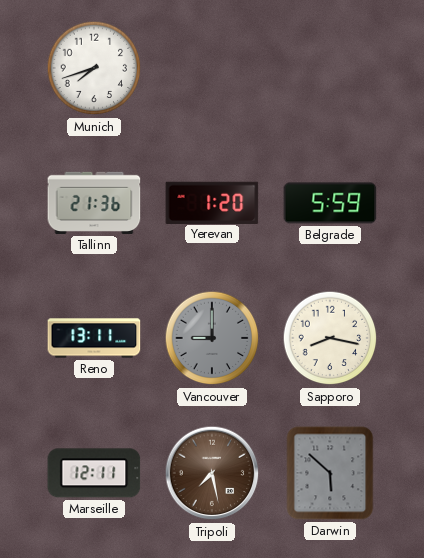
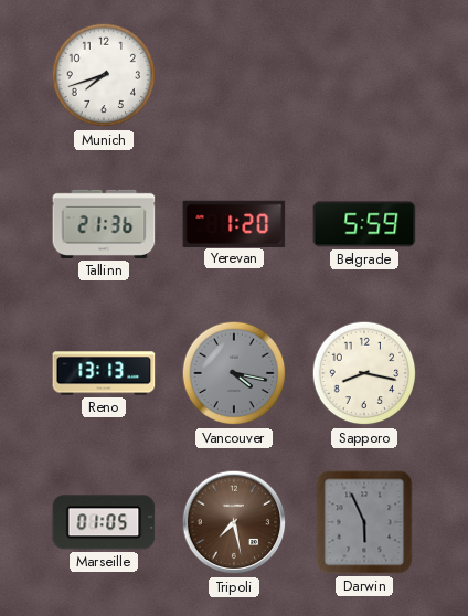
Reno: 13:11 -> 13:13 (104, 373)
Vancouver: 9:00 -> 4:17 (234, 373)
Marseille: 12:11 -> 01:05 (104, 522)
Darwin: 5:52 -> 5:56 (364, 522)
